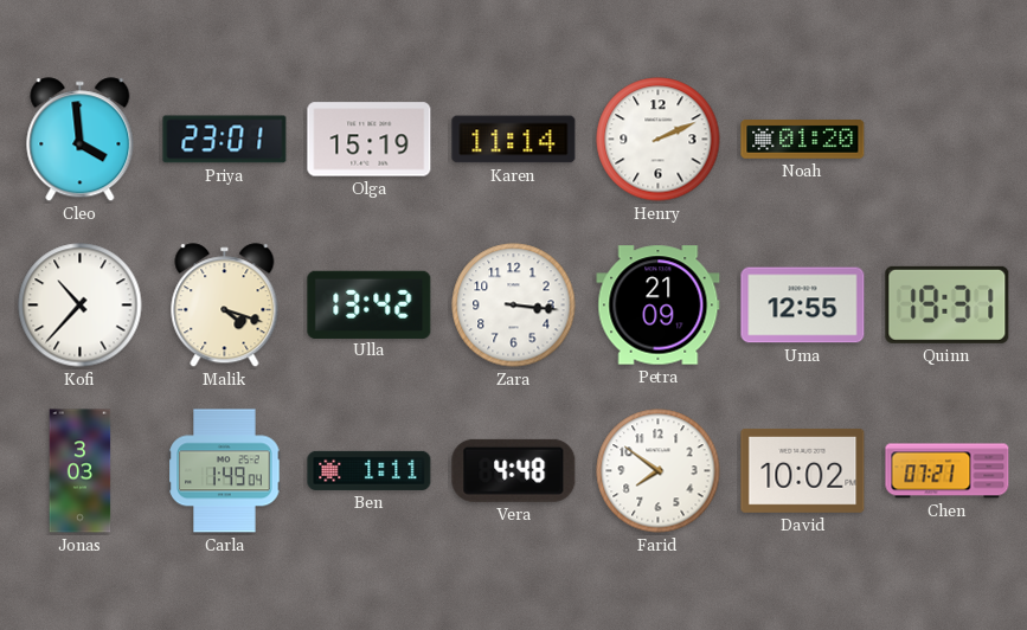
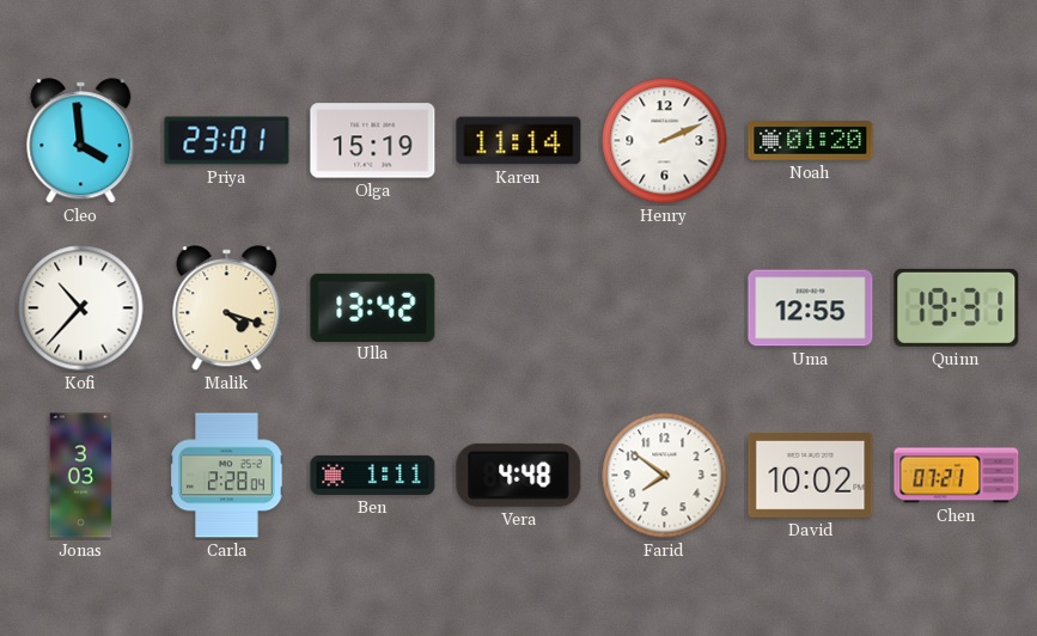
Zara: 3:16 -> none (514, 306)
Petra: 21:09 -> none (659, 306)
Carla: 1:49 -> 2:28 (227, 476)
